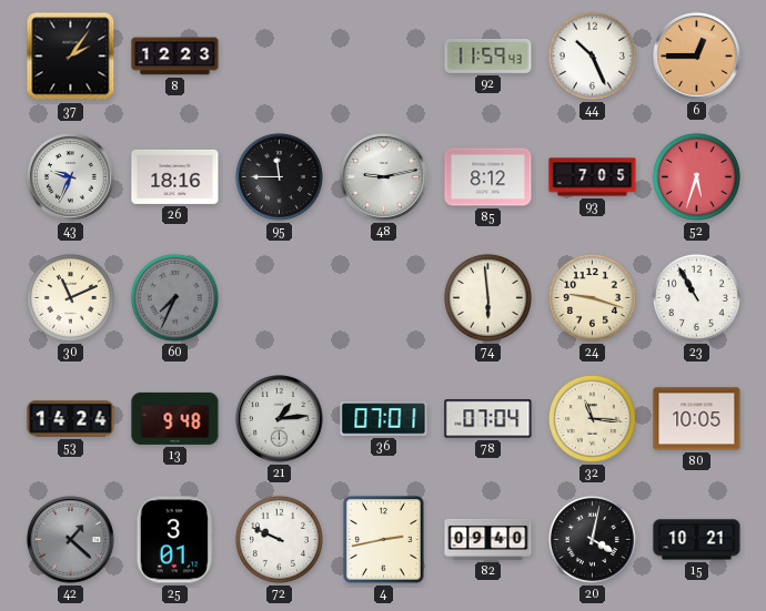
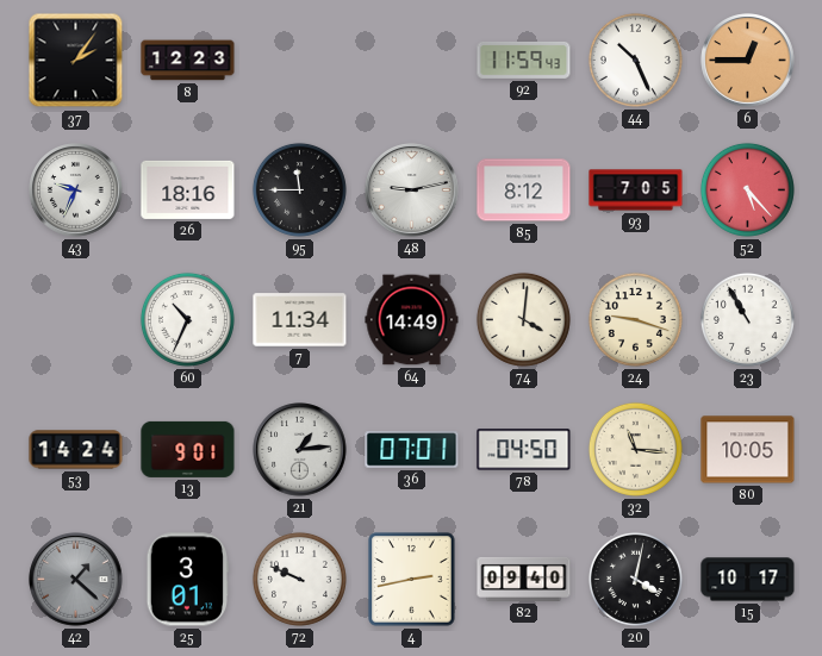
52: 5:33 -> 5:23 (747, 189)
30: 11:11 -> none (70, 297)
60: 7:34 -> 10:34 (187, 319)
60 dial: grey -> white (187, 319)
7: none -> 11:34 (300, 320)
64: none -> 14:49 (412, 320)
74: 5:59 -> 4:01 (523, 319)
13: 9:48 -> 9:01 (188, 449)
78: 07:04 -> 04:50 (524, 450)
15: 10:21 -> 10:17 (748, 580)
